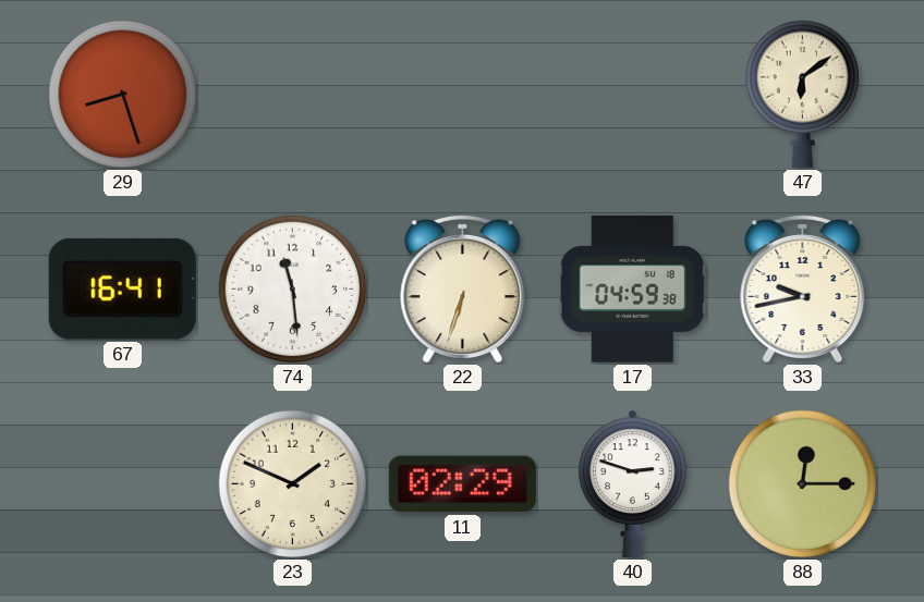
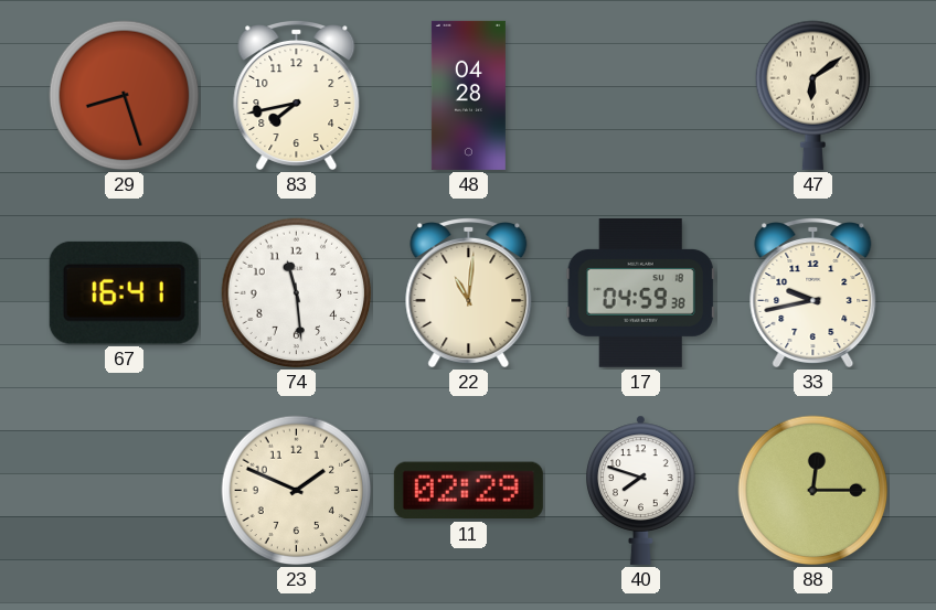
83: none -> 7:43 (297, 96)
48: none -> 04:28 (468, 95)
22: 6:33 -> 11:01 (469, 293)
40: 2:48 -> 7:48 (641, 490)
